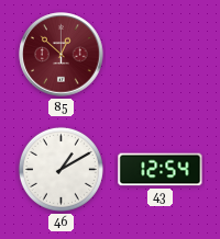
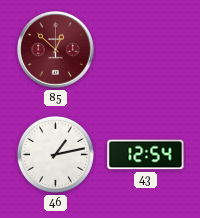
46: 1:10 -> 1:13 (55, 154)
